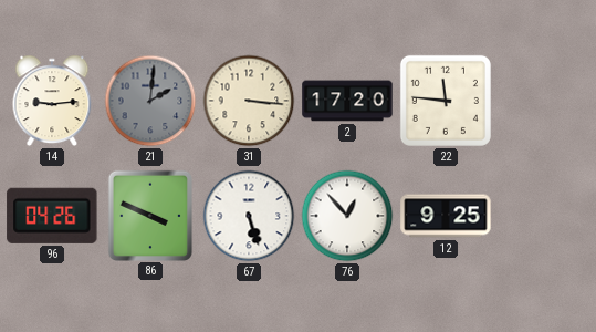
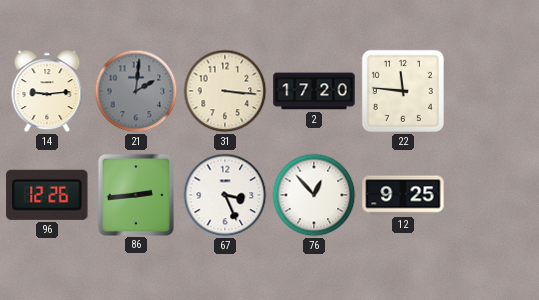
96: 04:26 -> 12:26 (47, 195)
86: 3:49 -> 2:44 (135, 194)
67: 5:27 -> 3:26 (225, 195)
